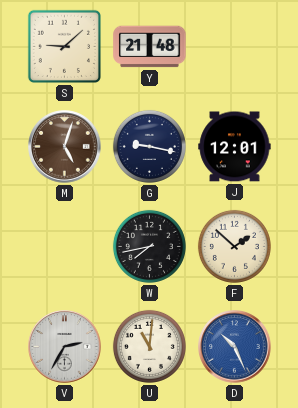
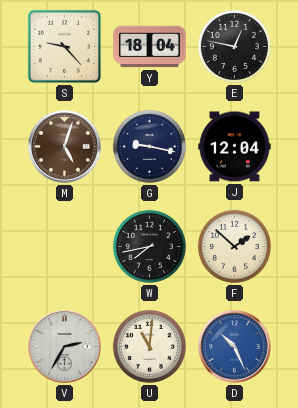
S: 9:08 -> 9:23 (64, 46)
Y: 21:48 -> 18:04 (150, 47)
E: none -> 12:47 (234, 46)
J: 12:01 -> 12:04 (235, 147)
